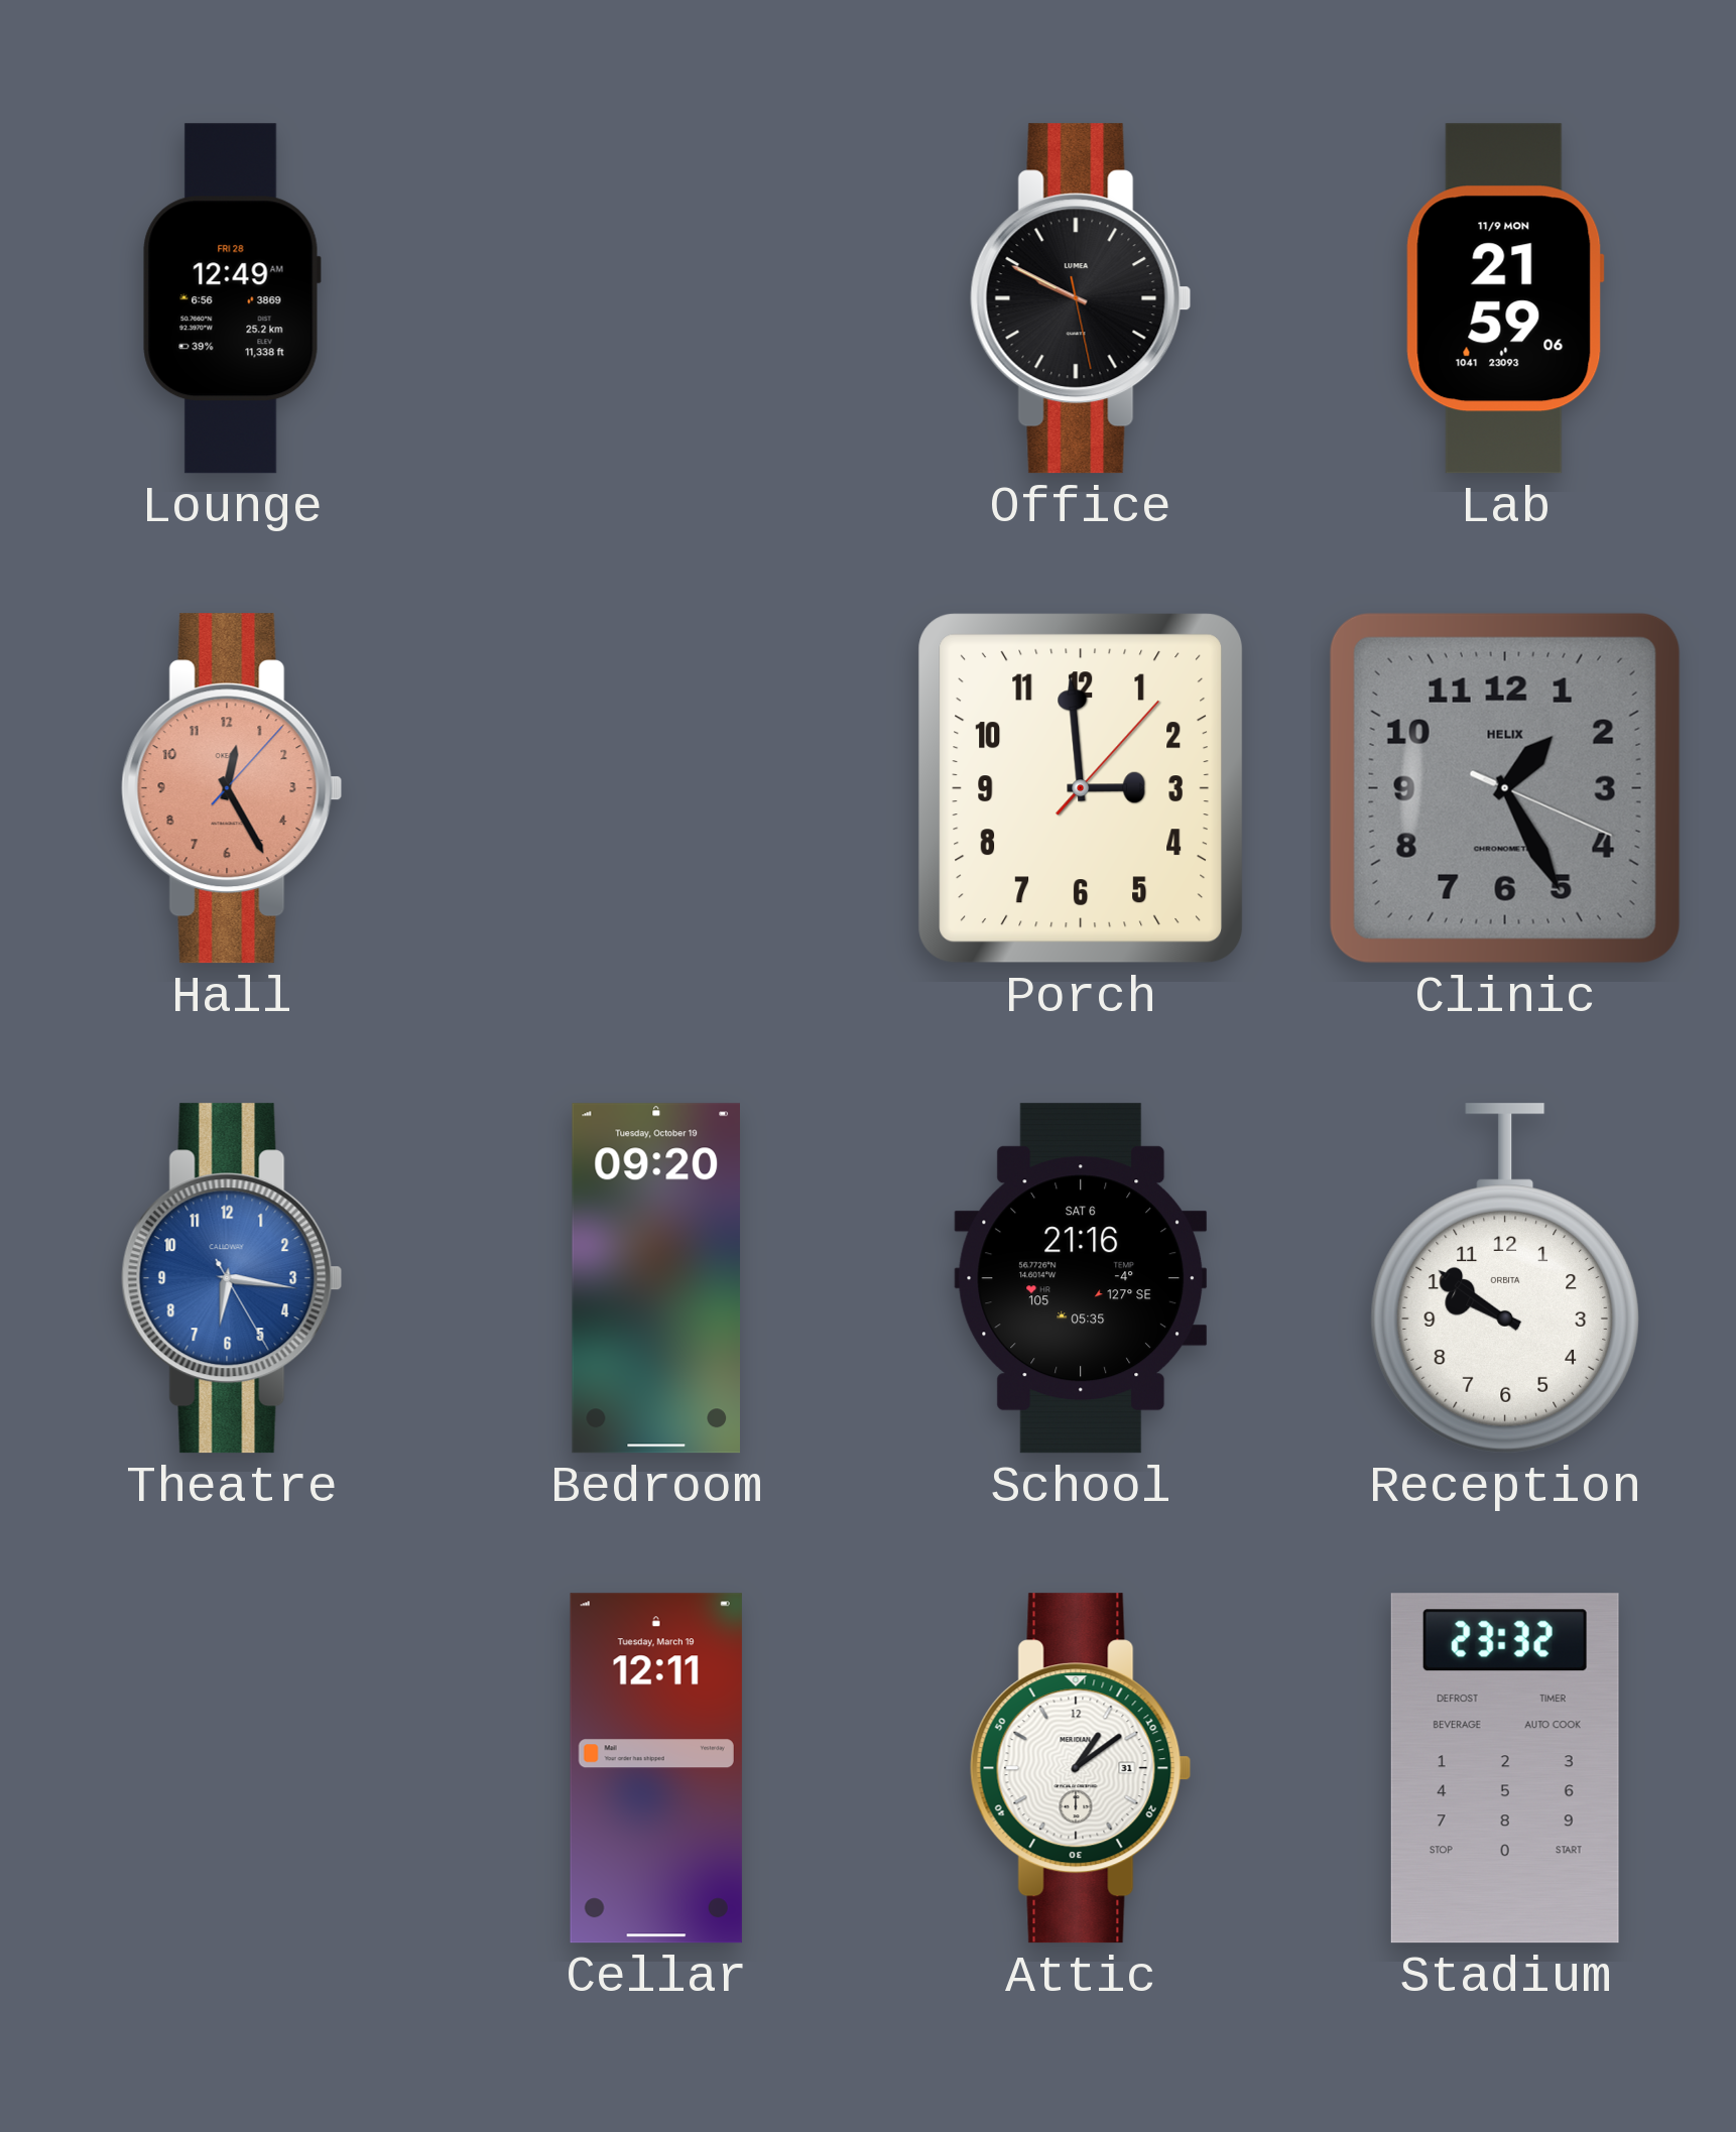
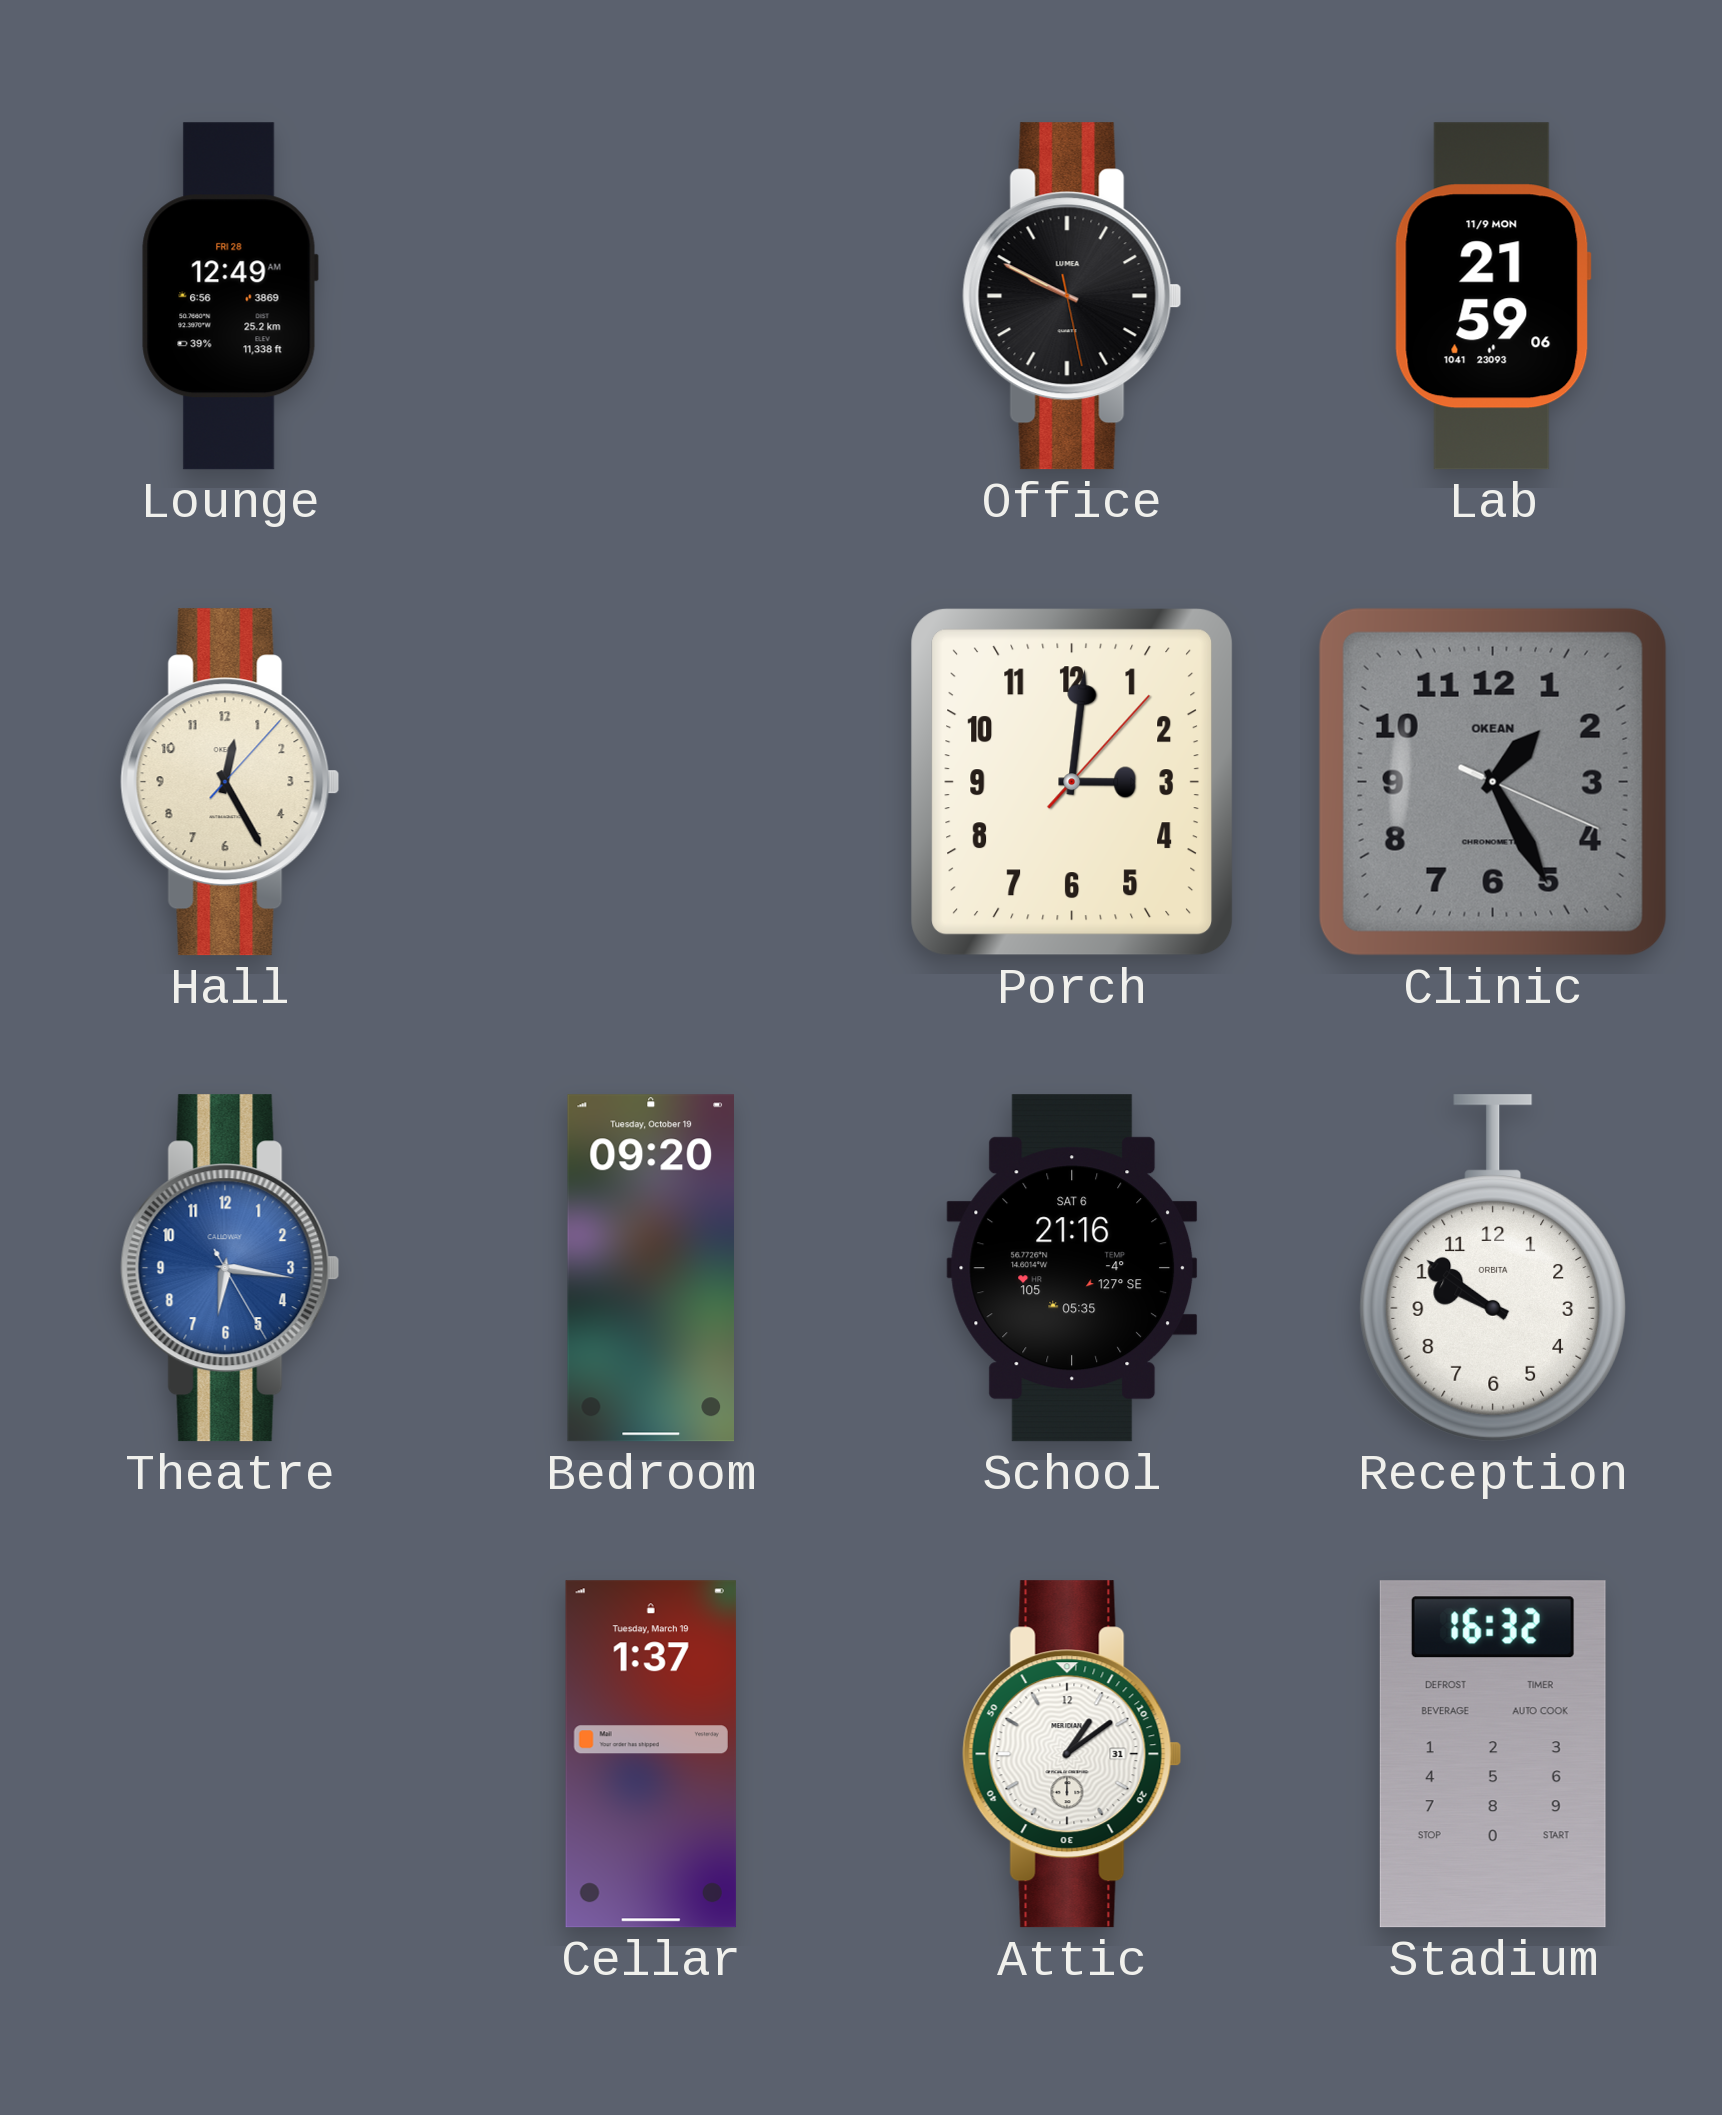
Hall dial: salmon -> cream (230, 782)
Porch: 2:59 -> 3:01 (1072, 782)
Clinic brand: HELIX -> OKEAN (1493, 782)
Cellar: 12:11 -> 1:37 (651, 1754)
Stadium: 23:32 -> 16:32 (1493, 1754)
